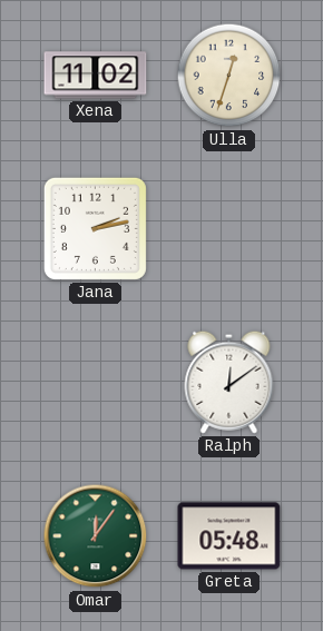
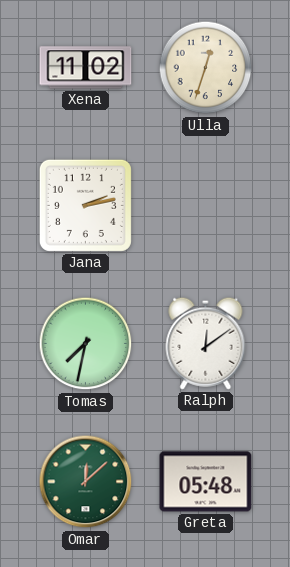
Tomas: none -> 7:32 (86, 344)
Omar: 12:06 -> 12:08 (86, 482)
